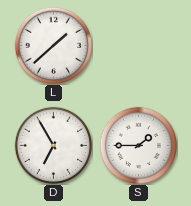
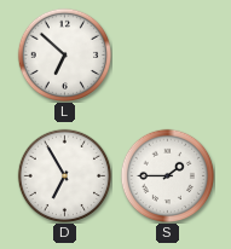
L: 1:38 -> 6:52 (64, 54)
